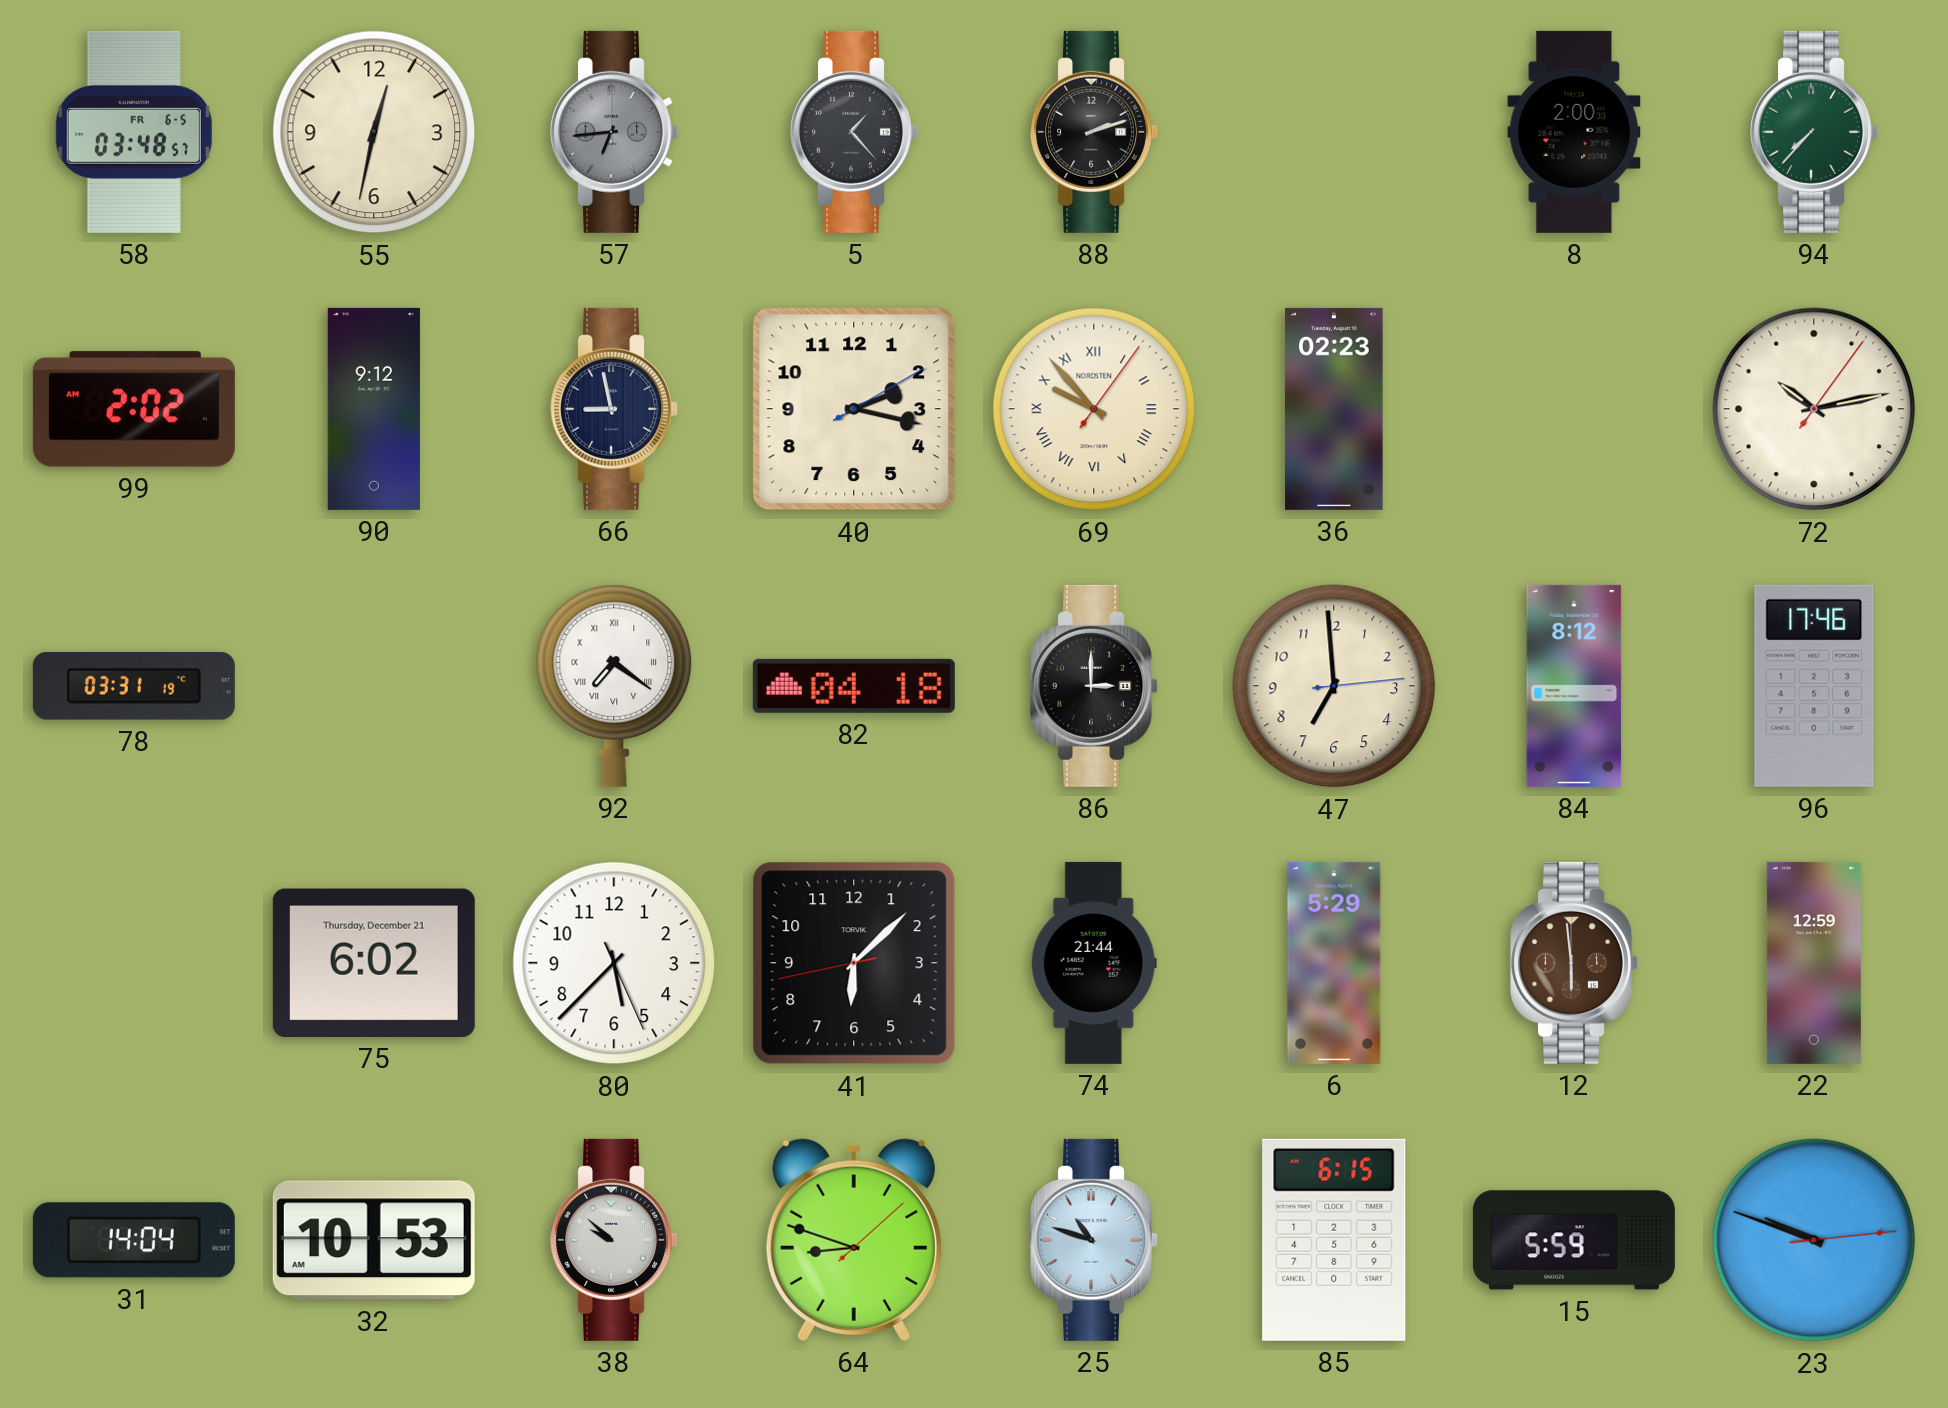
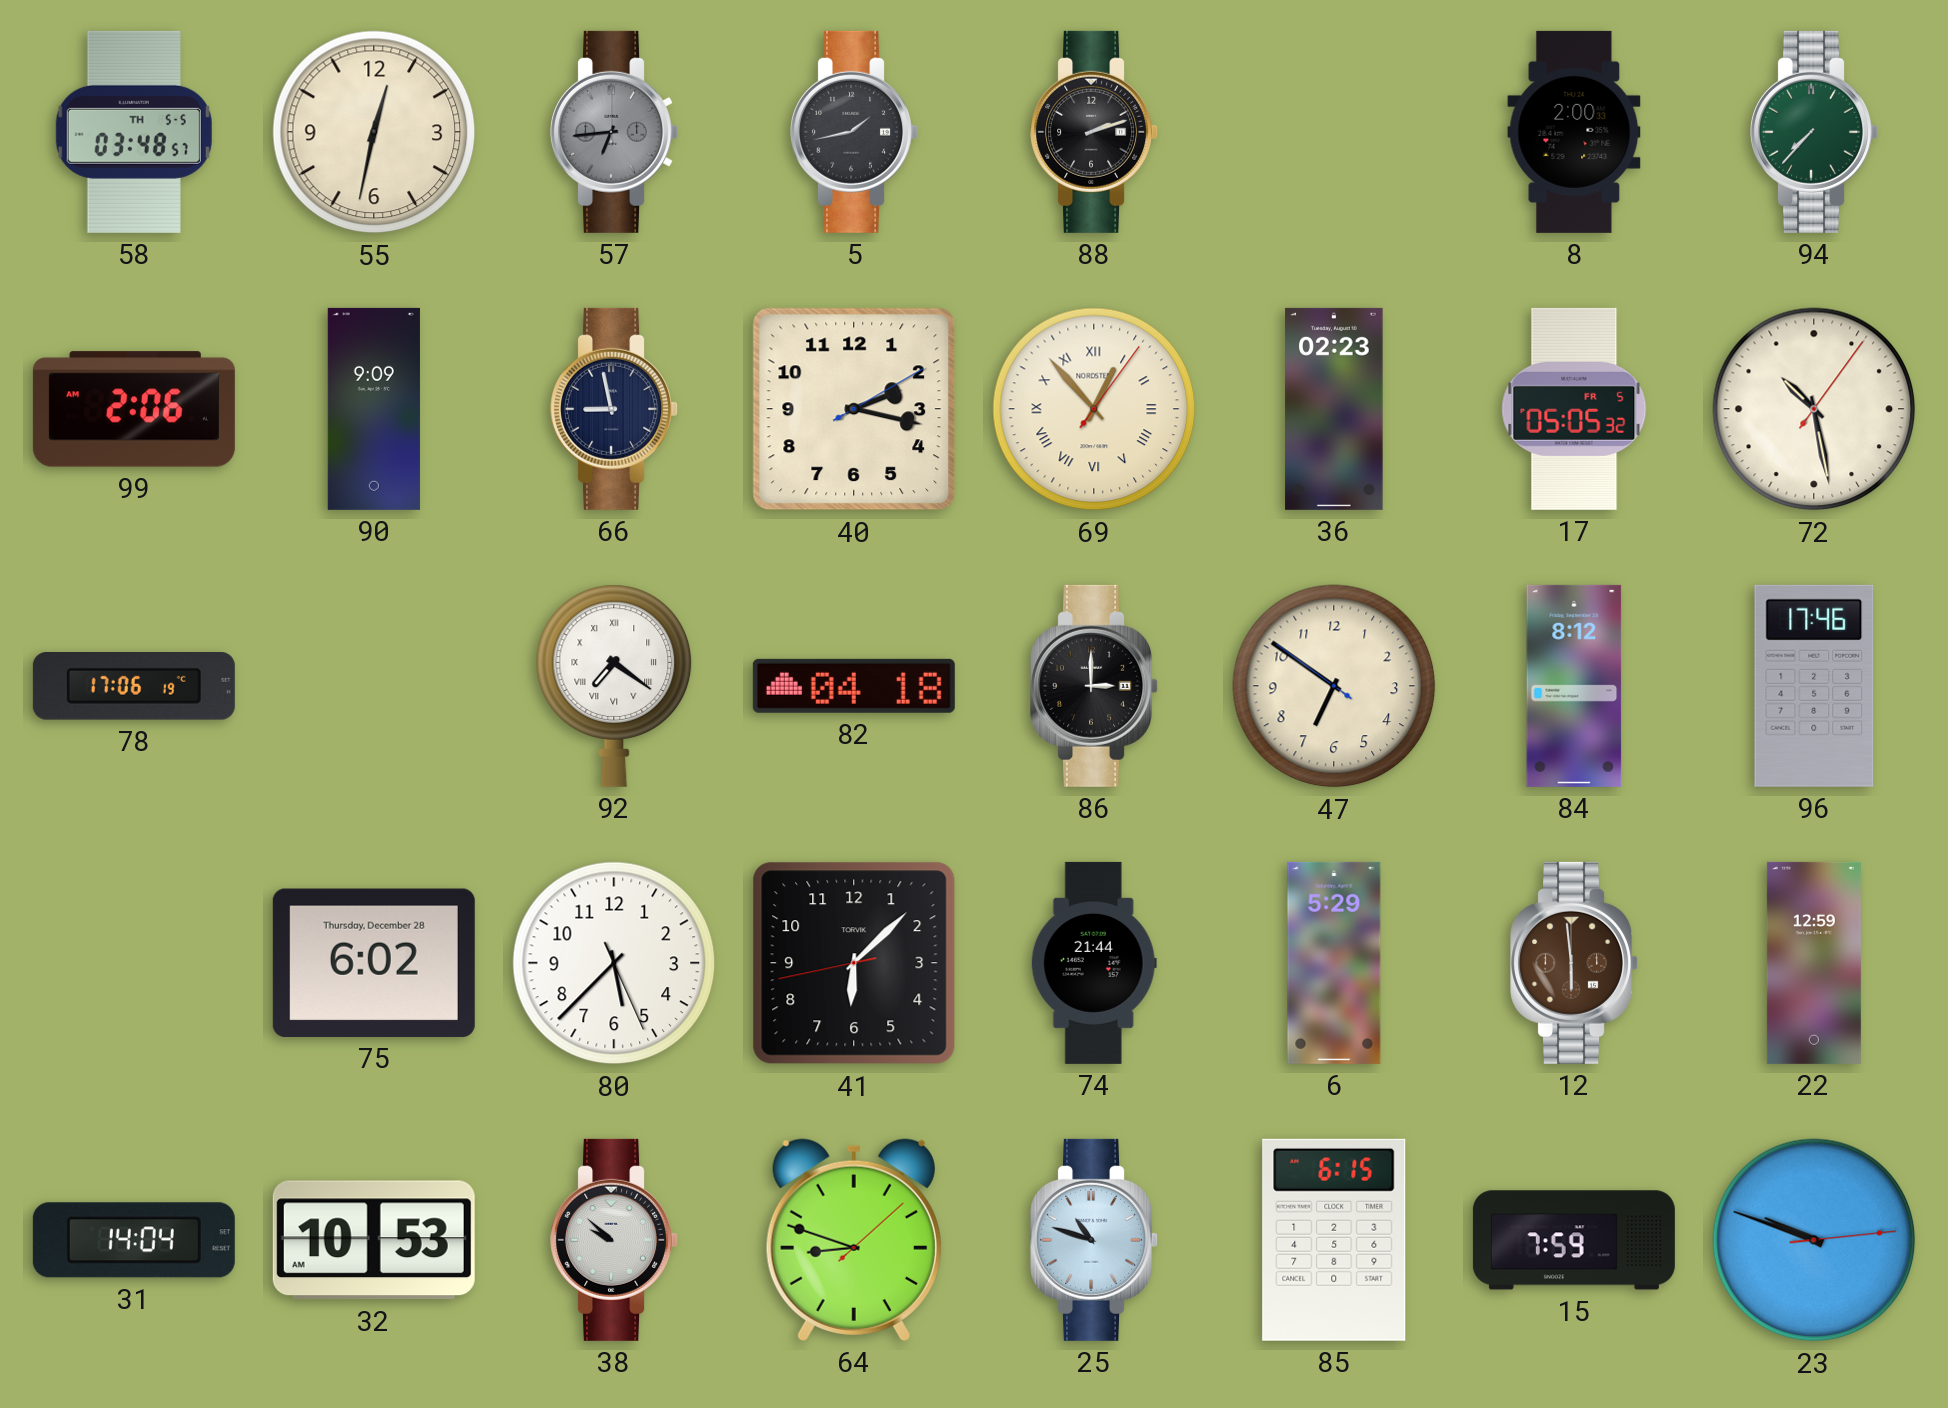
58 date: FR 6-5 -> TH 5-5 (134, 132)
5: 1:23 -> 1:43 (855, 132)
99: 2:02 -> 2:06 (134, 409)
90: 9:12 -> 9:09 (374, 409)
69: 9:53 -> 12:53 (1094, 409)
17: none -> 05:05 (1574, 409)
72: 10:13 -> 10:28 (1814, 409)
78: 03:31 -> 17:06 (134, 687)
47: 6:59 -> 6:50 (1334, 686)
75 date: Thursday, December 21 -> Thursday, December 28 (374, 963)
15: 5:59 -> 7:59 (1574, 1240)
